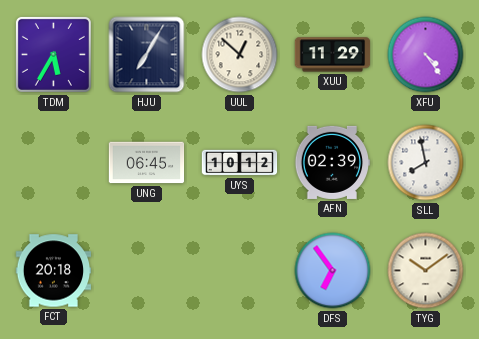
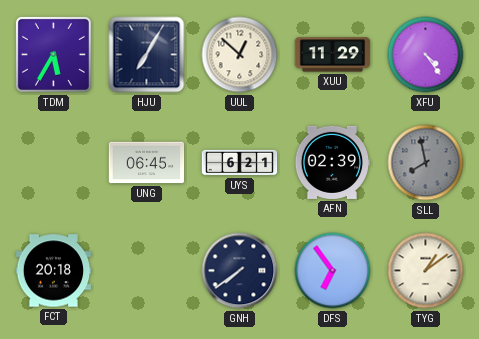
UYS: 10:12 -> 6:21 (240, 163)
SLL dial: white -> grey (426, 163)
GNH: none -> 7:39 (240, 271)
TYG: 10:09 -> 1:09 (426, 271)
